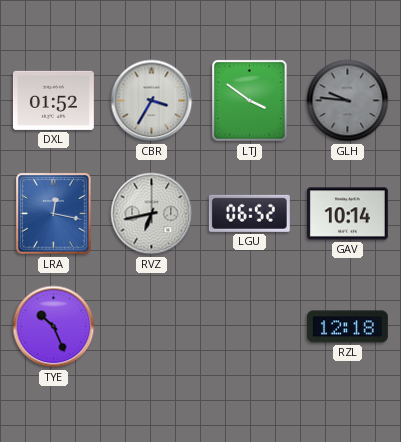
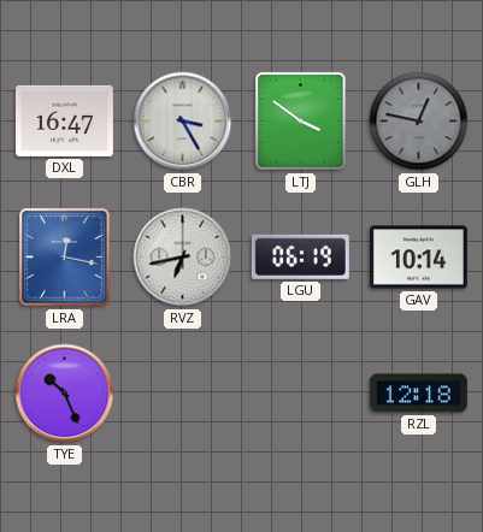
DXL: 01:52 -> 16:47 (64, 120)
CBR: 3:35 -> 3:25 (183, 122)
GLH: 9:46 -> 12:47 (419, 122)
LGU: 06:52 -> 06:19 (300, 256)
